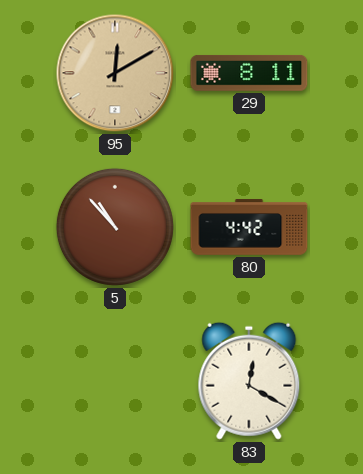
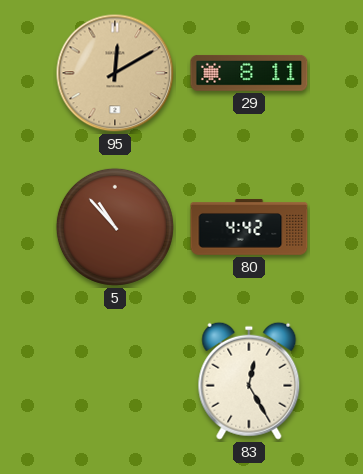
83: 12:20 -> 12:25 (249, 381)
